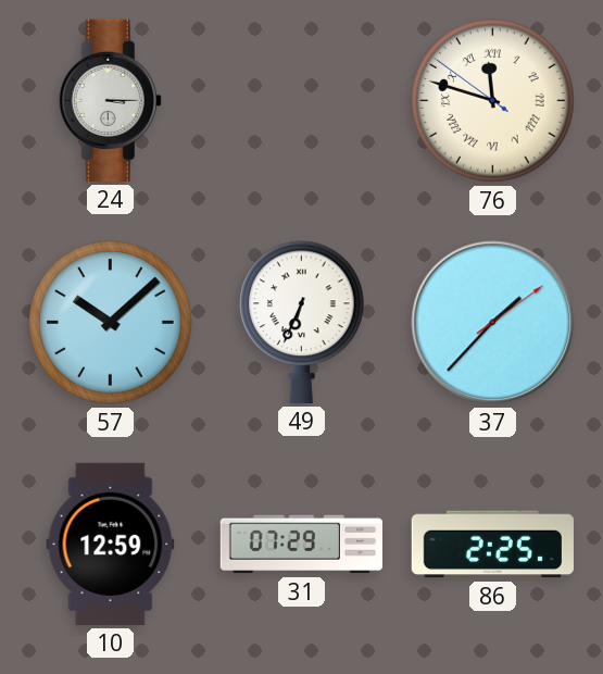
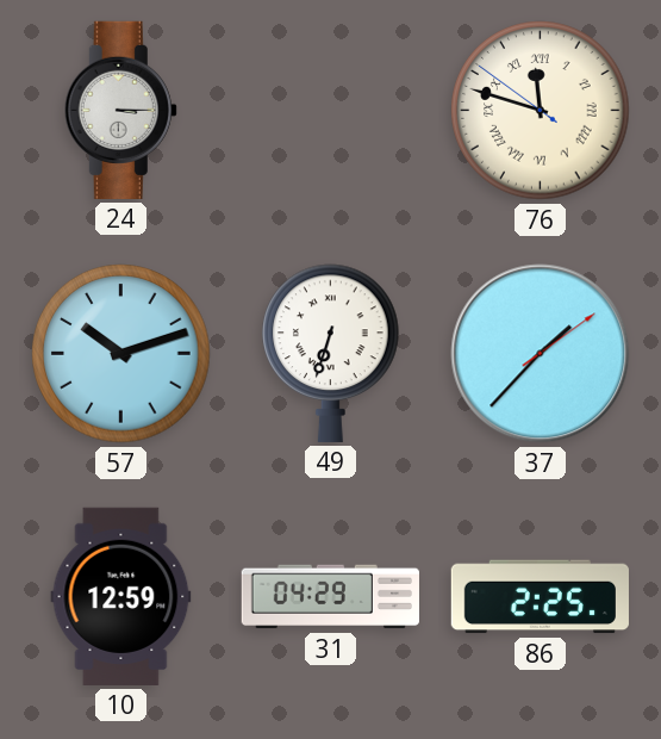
57: 10:08 -> 10:12 (121, 354)
49: 6:34 -> 6:33 (331, 353)
31: 07:29 -> 04:29 (330, 597)
